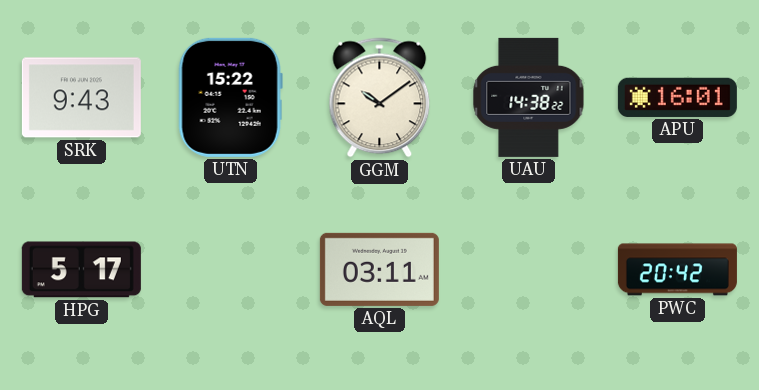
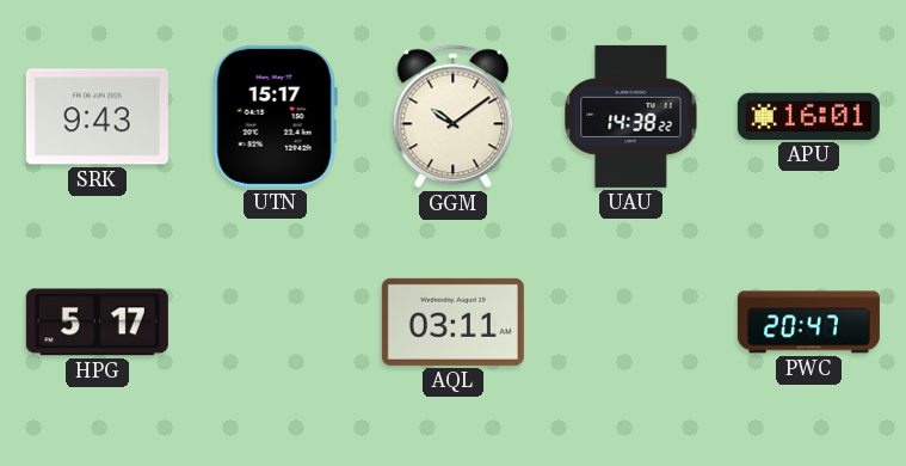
UTN: 15:22 -> 15:17 (275, 116)
PWC: 20:42 -> 20:47 (808, 323)
